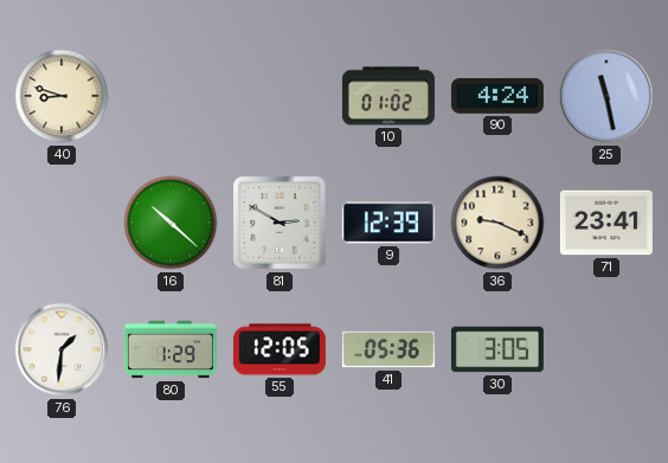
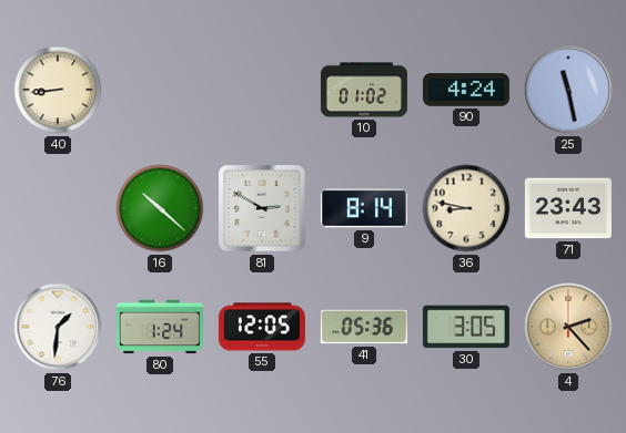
40: 8:48 -> 8:44 (58, 90)
9: 12:39 -> 8:14 (364, 208)
36: 9:19 -> 8:47 (466, 208)
71: 23:41 -> 23:43 (568, 208)
80: 1:29 -> 1:24 (160, 327)
4: none -> 2:23 (568, 327)
